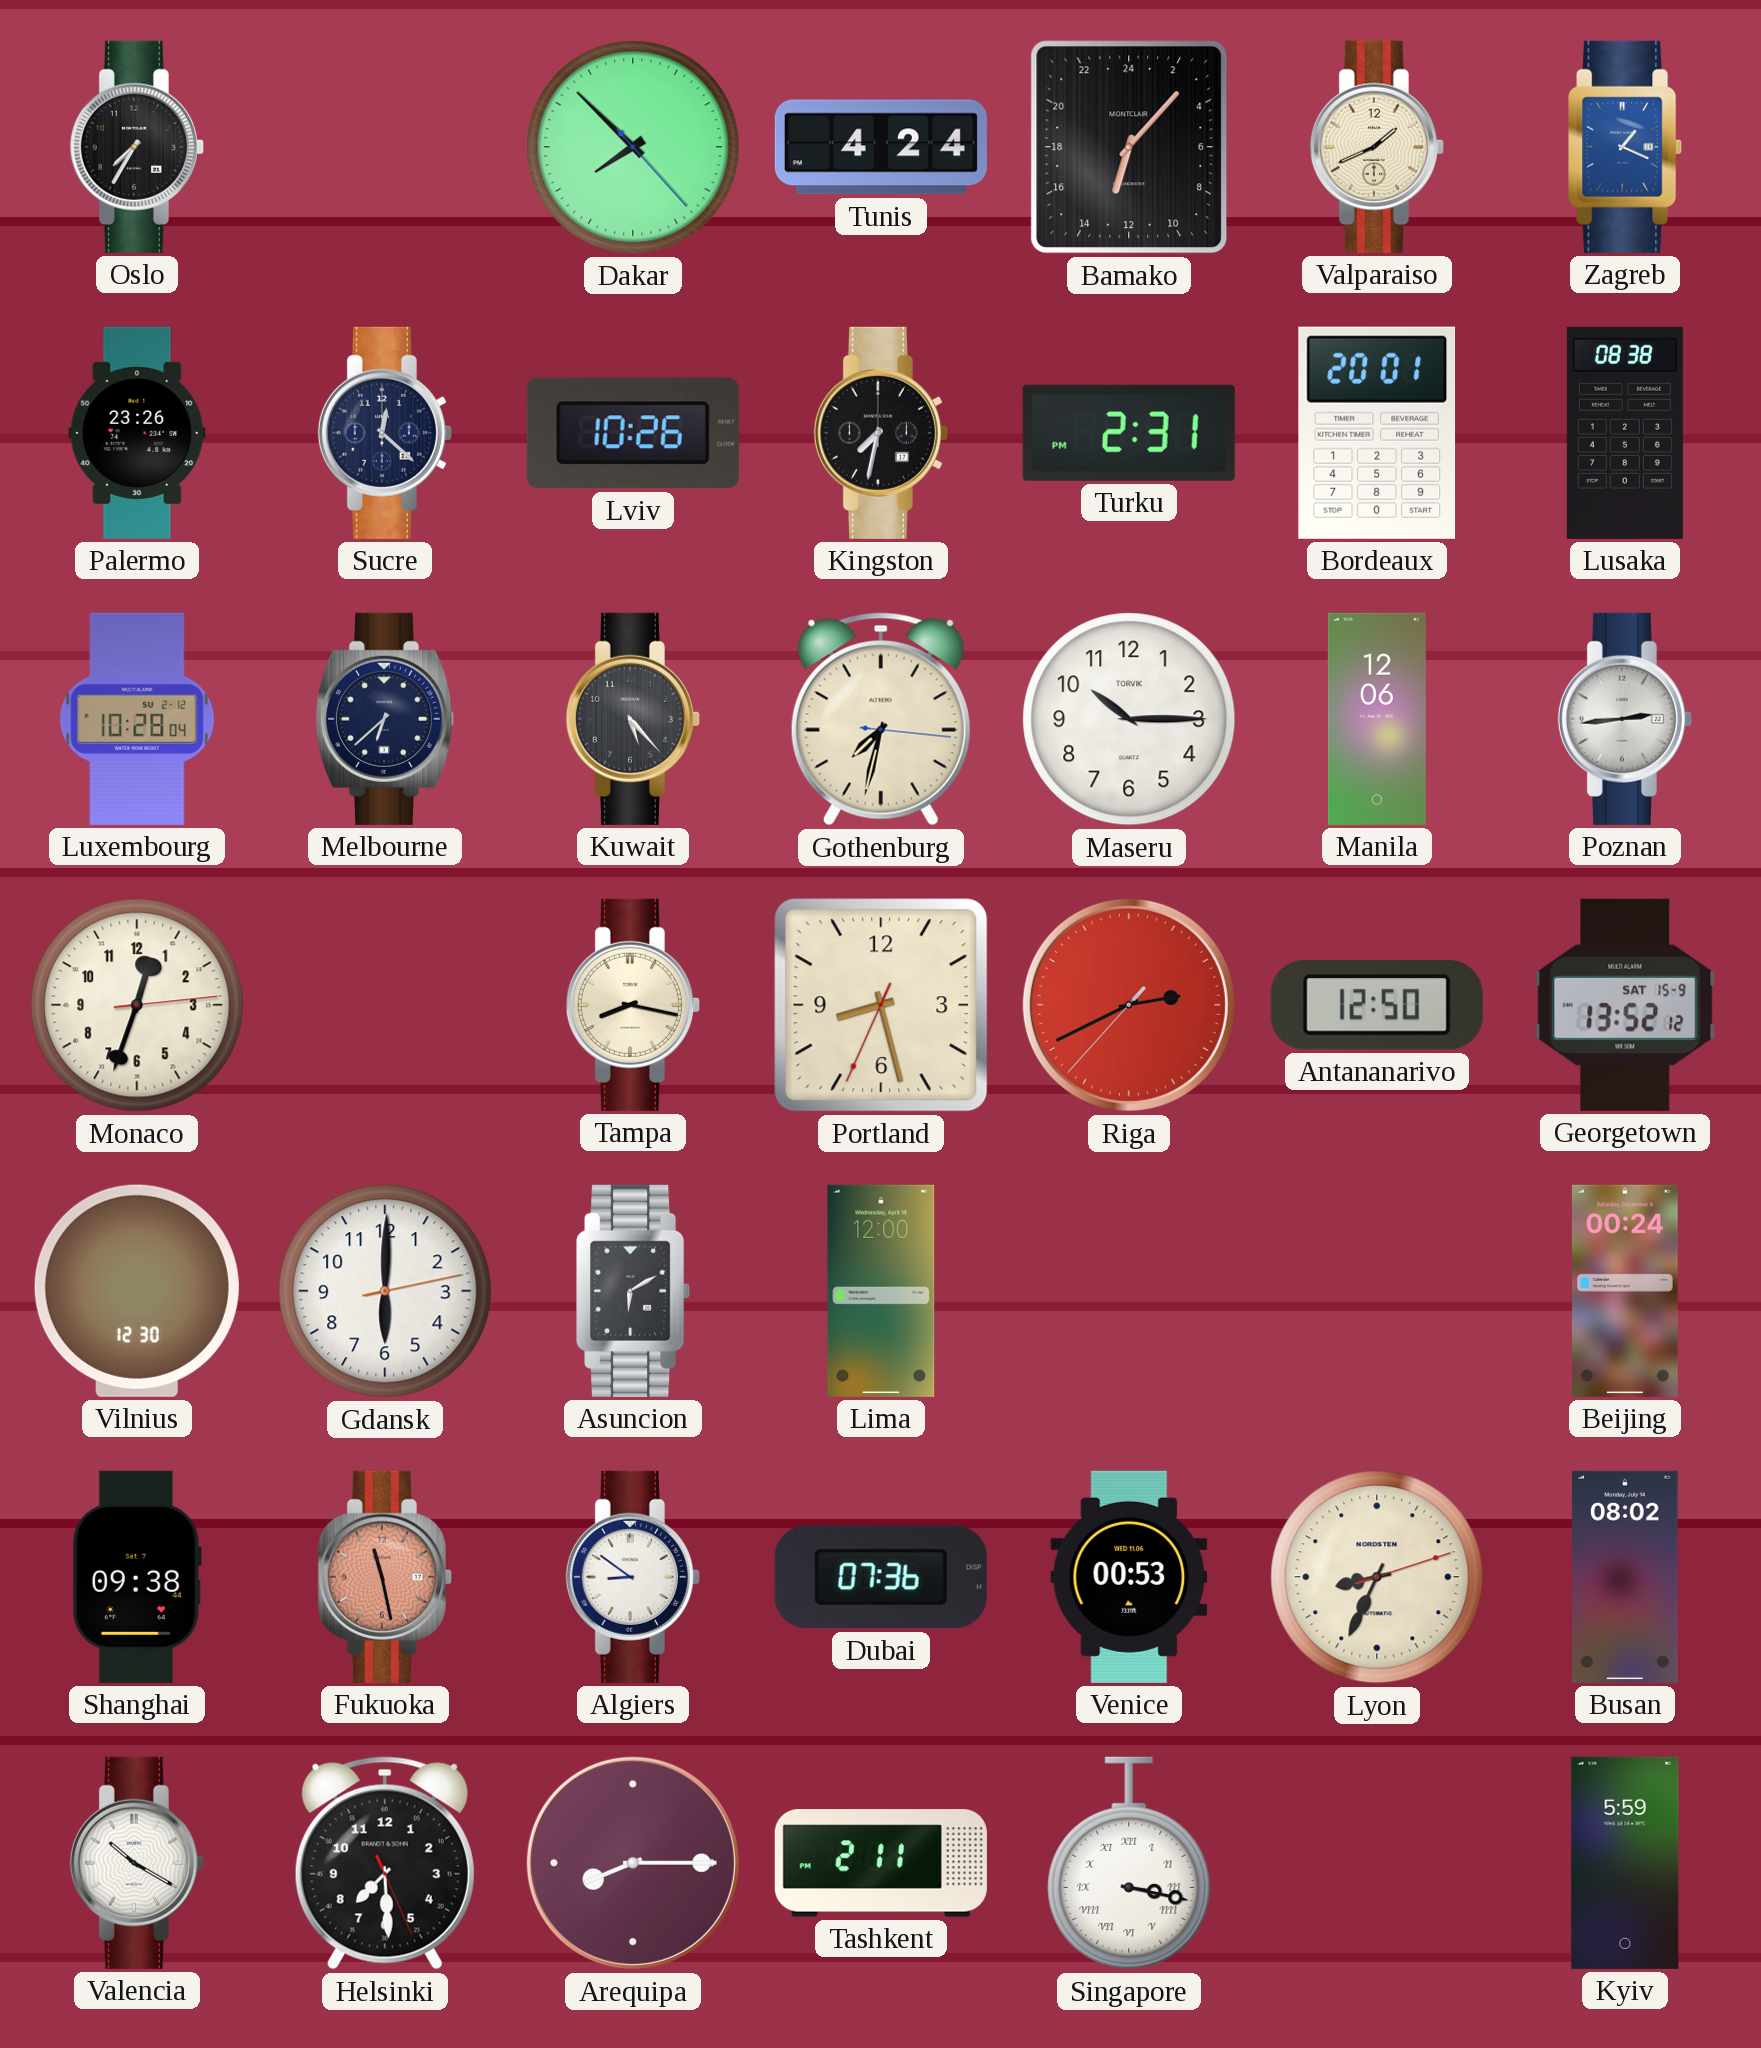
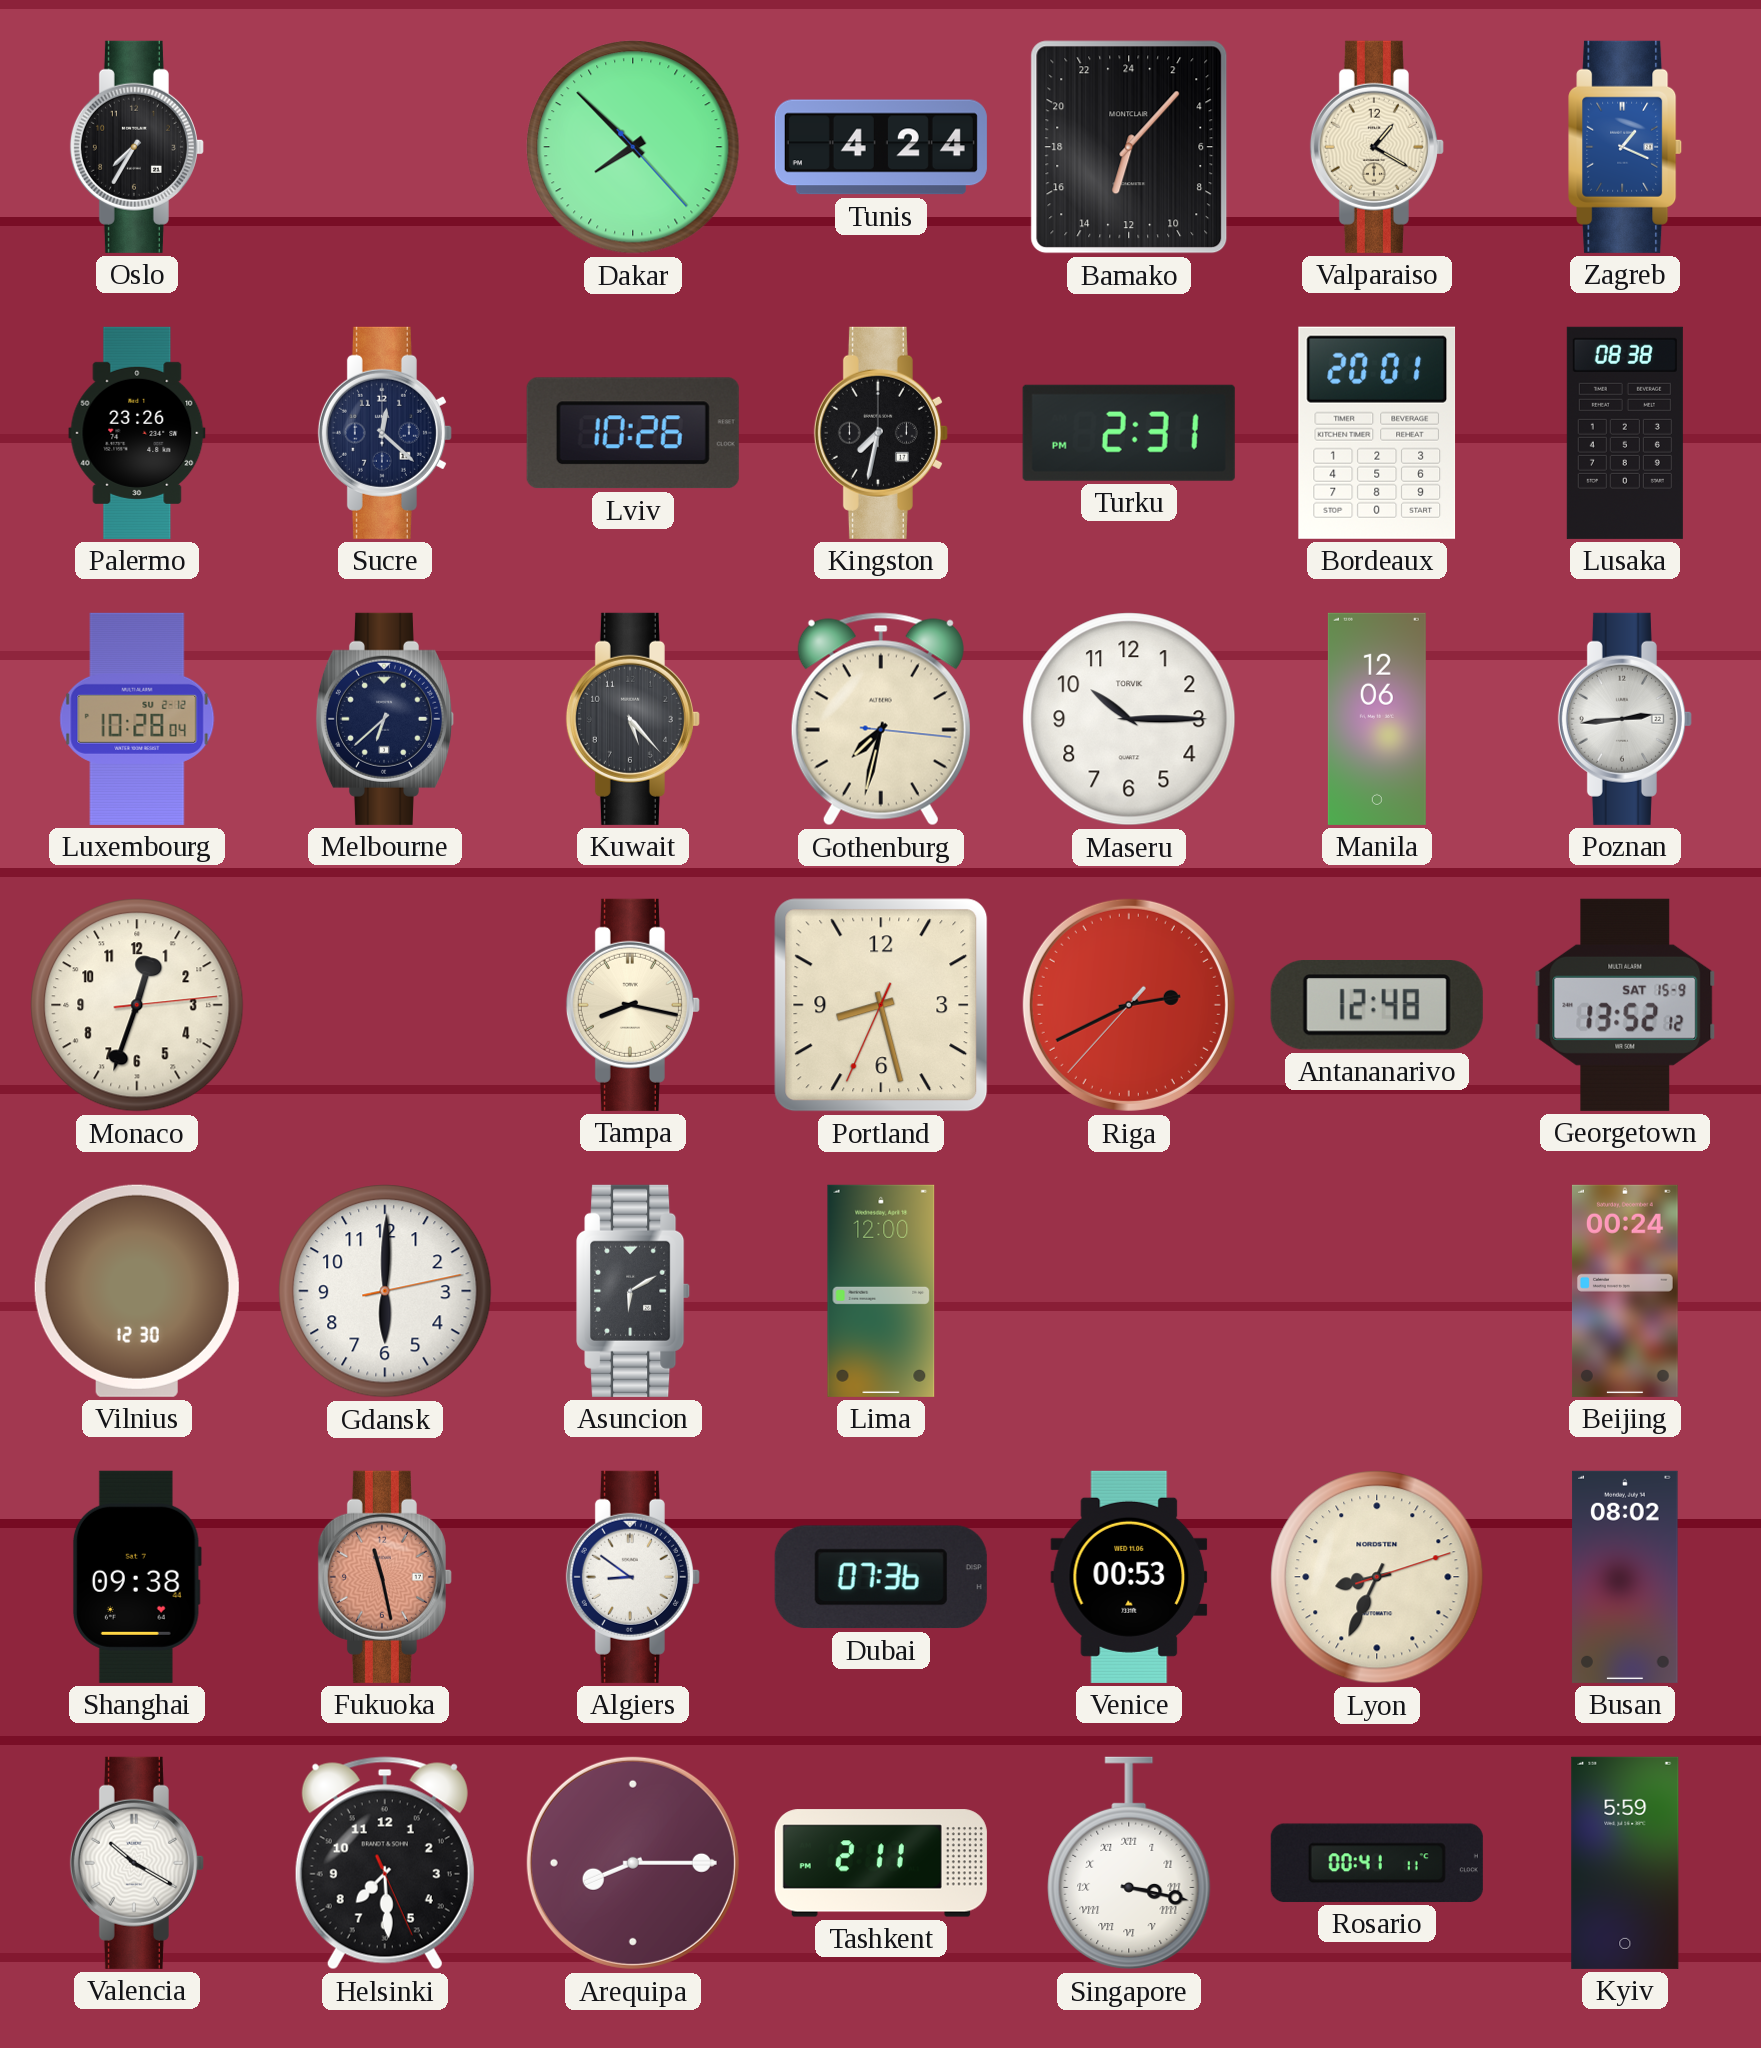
Valparaiso: 1:41 -> 1:20 (1377, 147)
Antananarivo: 12:50 -> 12:48 (1377, 1005)
Rosario: none -> 00:41 (1377, 1863)
